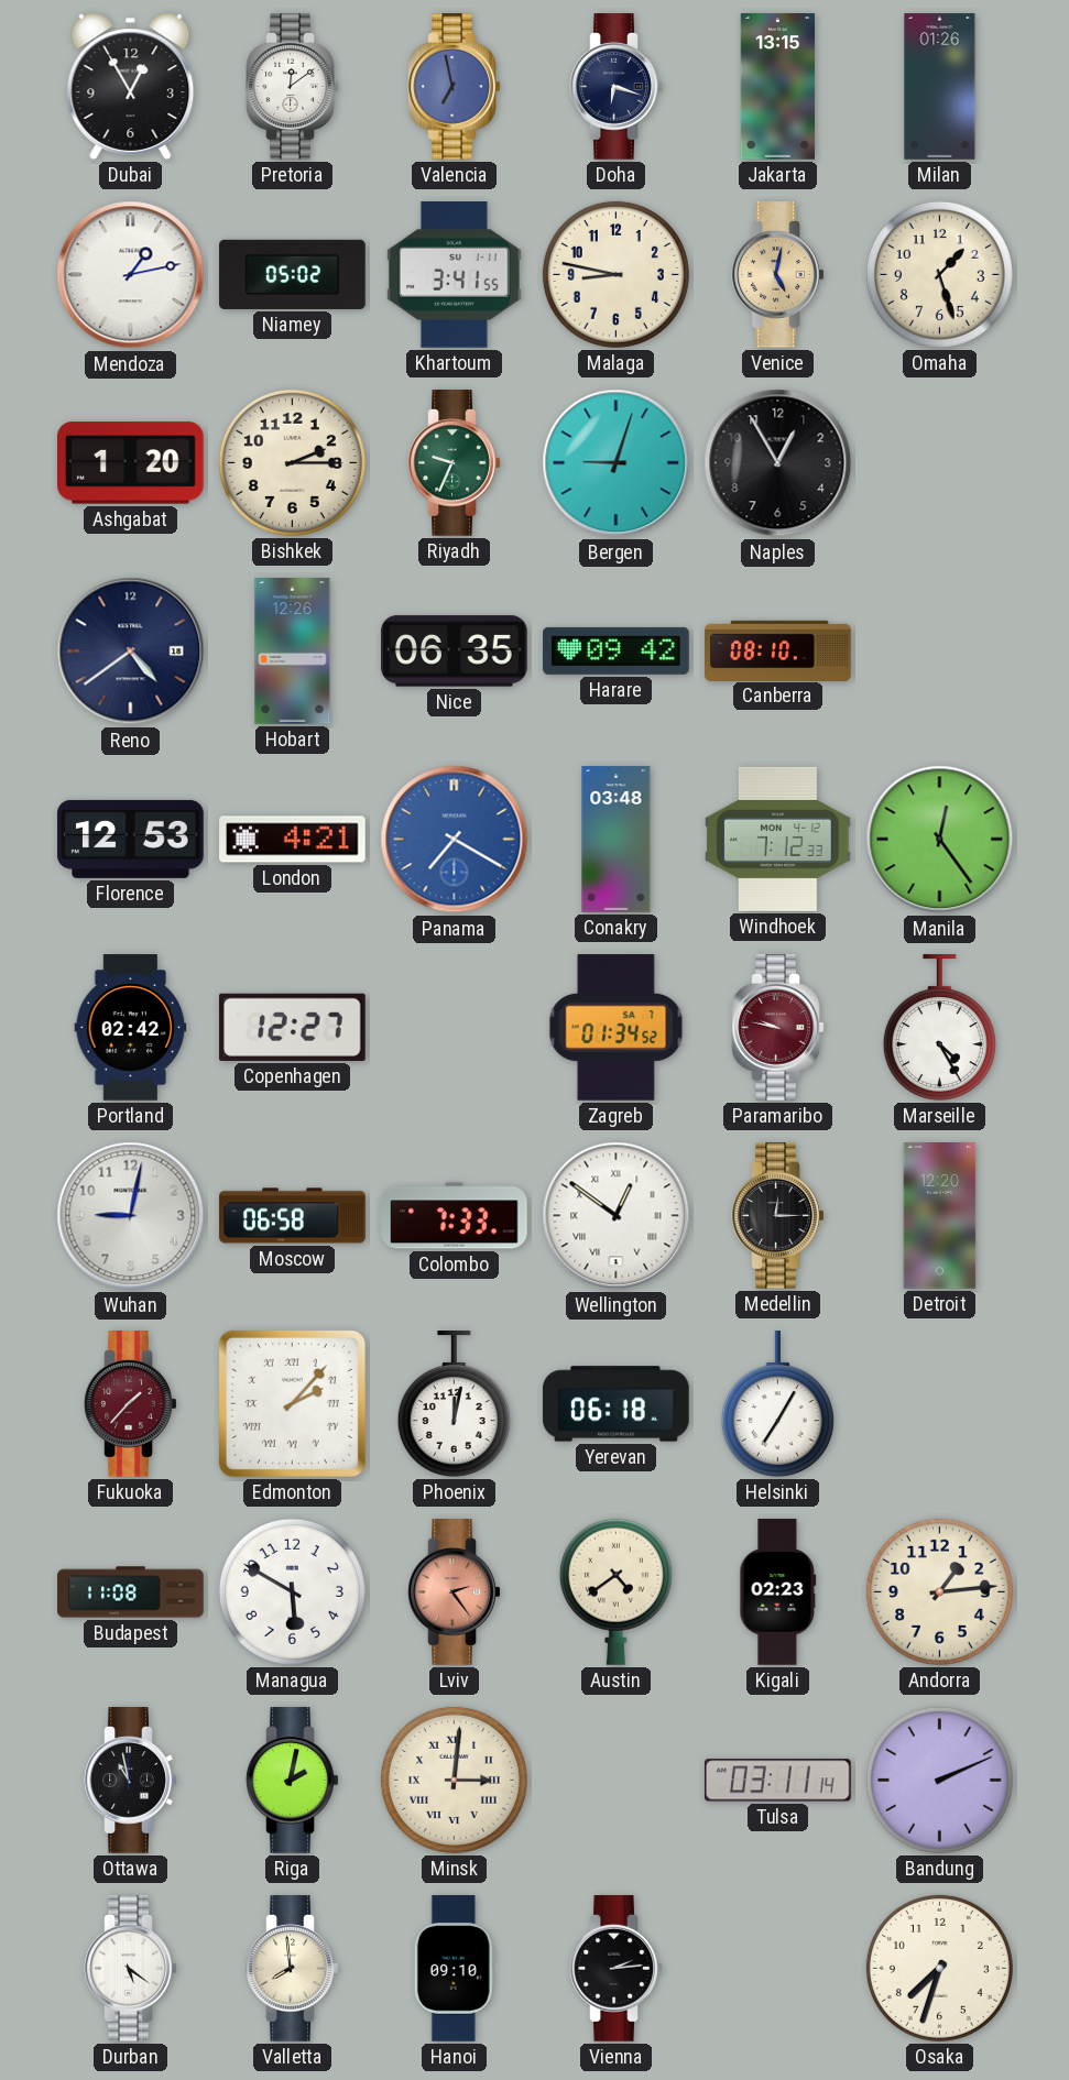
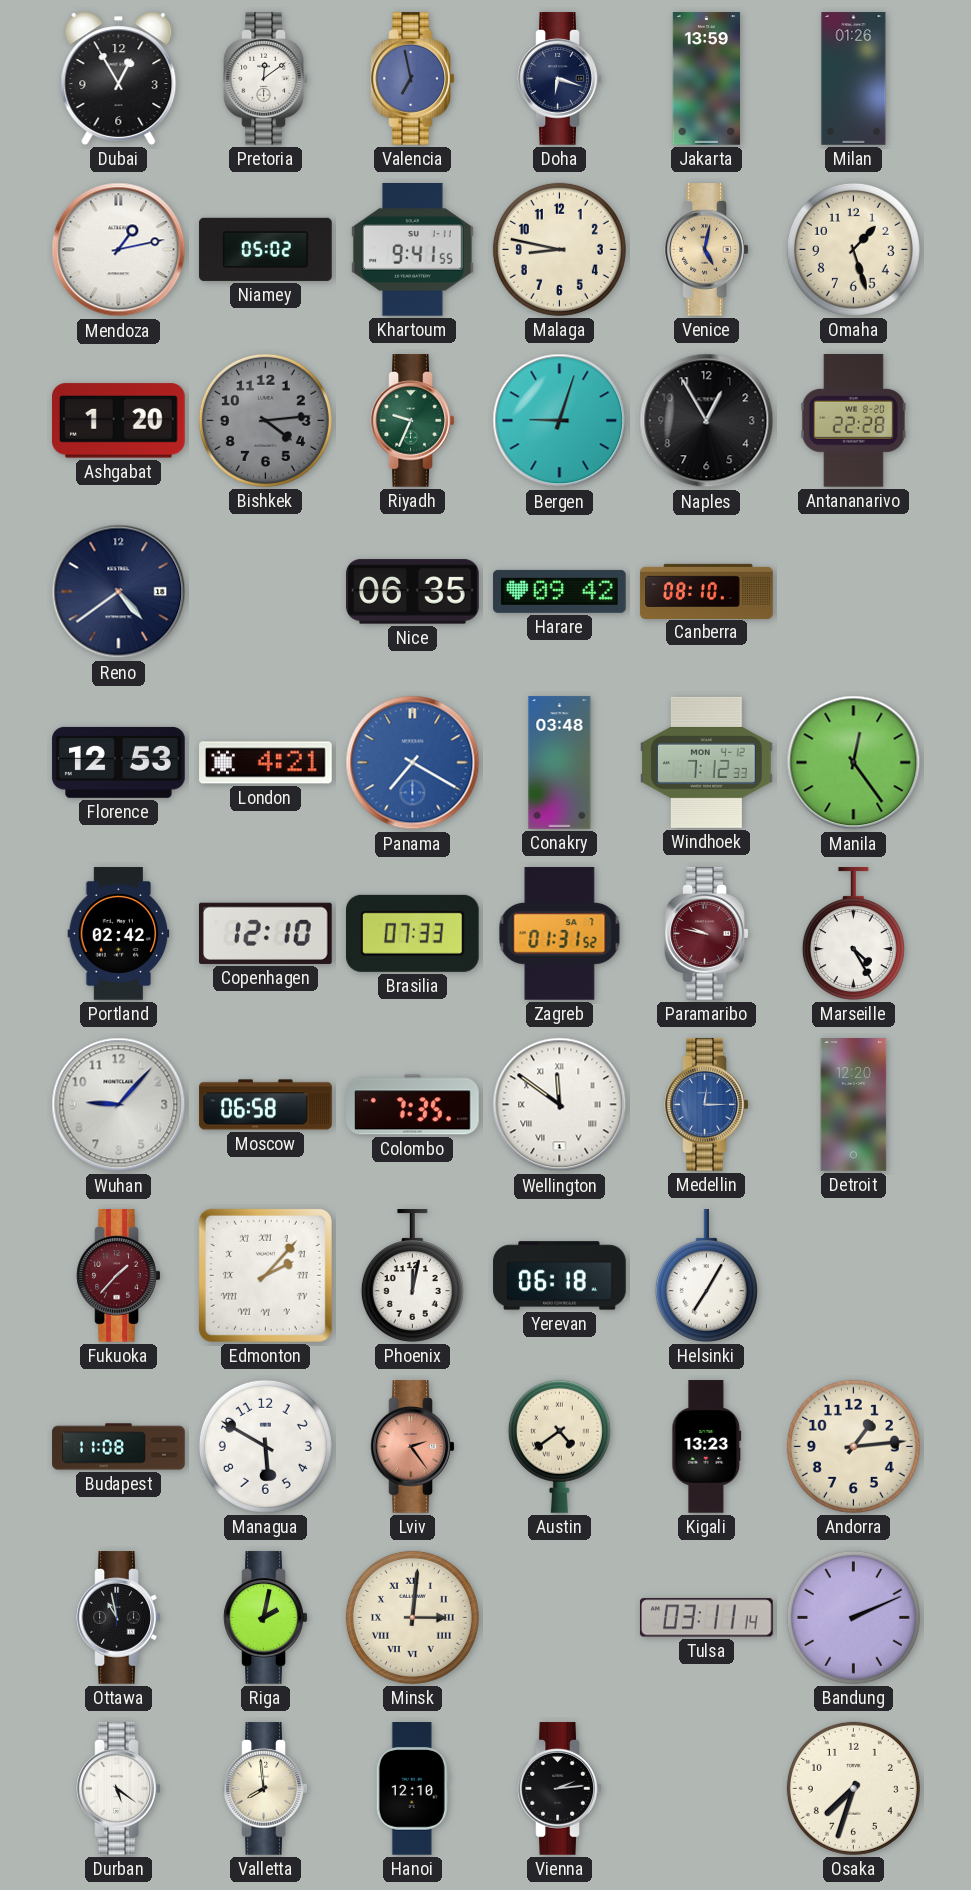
Jakarta: 13:15 -> 13:59 (706, 79)
Khartoum: 3:41 -> 9:41 (412, 250)
Bishkek: 2:15 -> 4:14 (265, 420)
Bishkek dial: cream -> grey (265, 420)
Antananarivo: none -> 22:28 (853, 421)
Hobart: 12:26 -> none (293, 652)
Copenhagen: 12:27 -> 12:10 (266, 933)
Brasilia: none -> 07:33 (412, 933)
Zagreb: 01:34 -> 01:31 (560, 934)
Wuhan: 9:02 -> 9:07 (119, 1105)
Colombo: 7:33 -> 7:35 (413, 1105)
Wellington: 12:51 -> 11:51 (560, 1105)
Medellin dial: black -> blue (707, 1105)
Kigali: 02:23 -> 13:23 (707, 1447)
Hanoi: 09:10 -> 12:10 (412, 1789)
